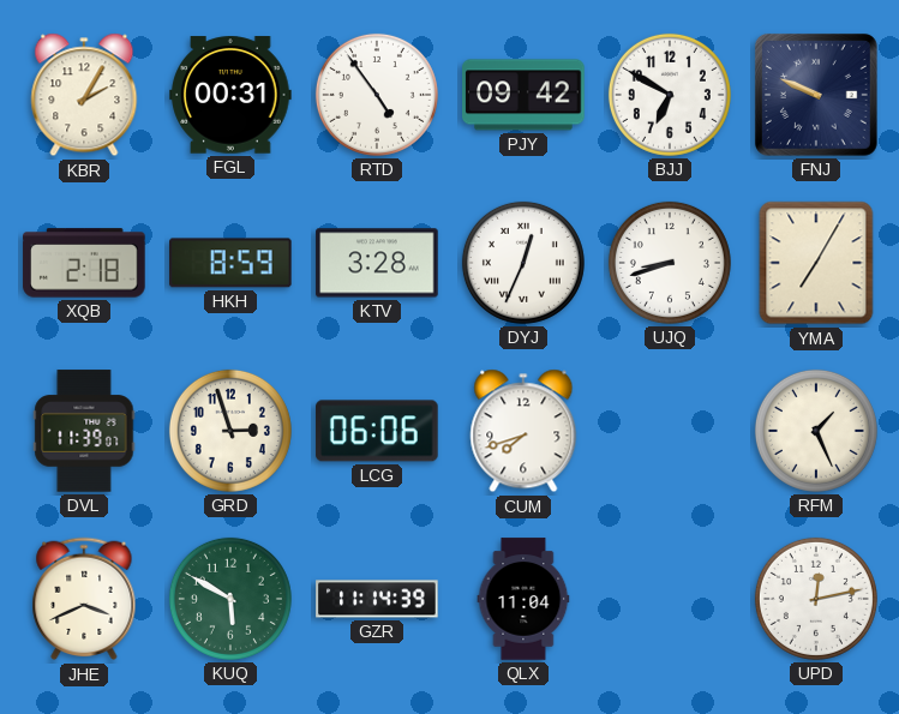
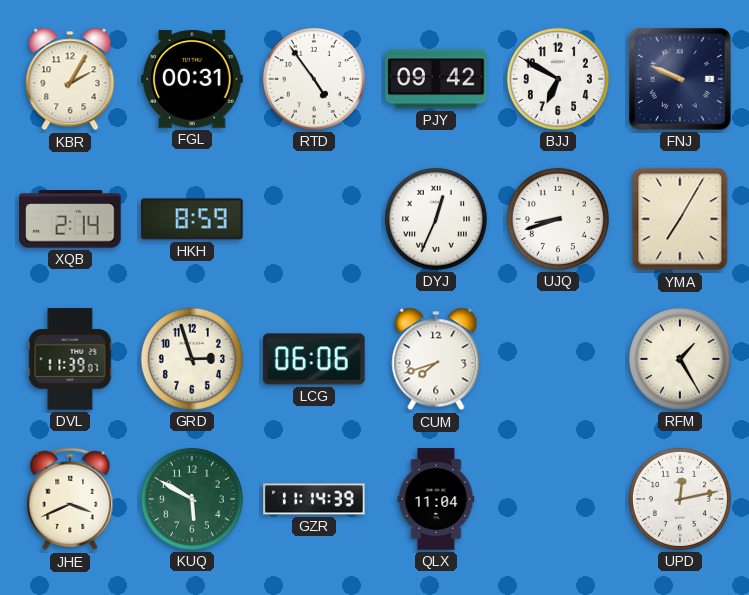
XQB: 2:18 -> 2:14 (70, 219)
KTV: 3:28 -> none (377, 263)
RFM: 1:26 -> 1:25 (680, 359)
